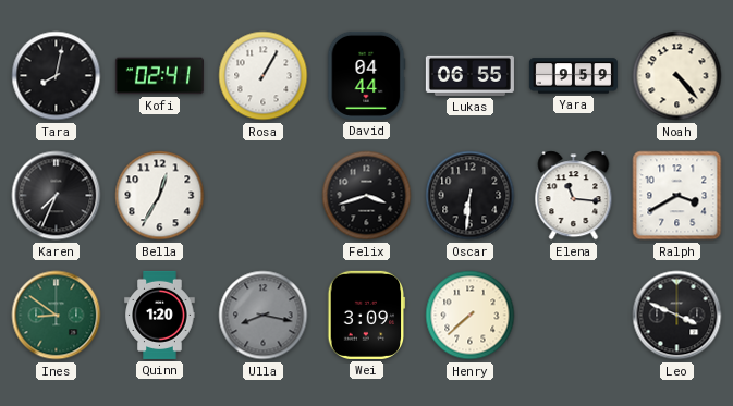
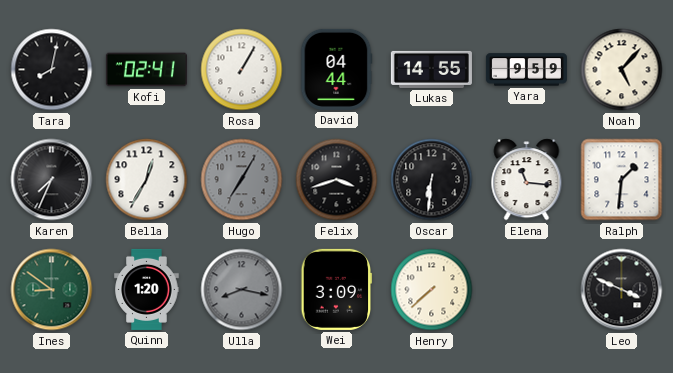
Lukas: 06:55 -> 14:55 (431, 69)
Noah: 4:23 -> 5:07 (622, 70)
Hugo: none -> 7:05 (242, 180)
Ralph: 3:40 -> 1:31 (622, 180)
